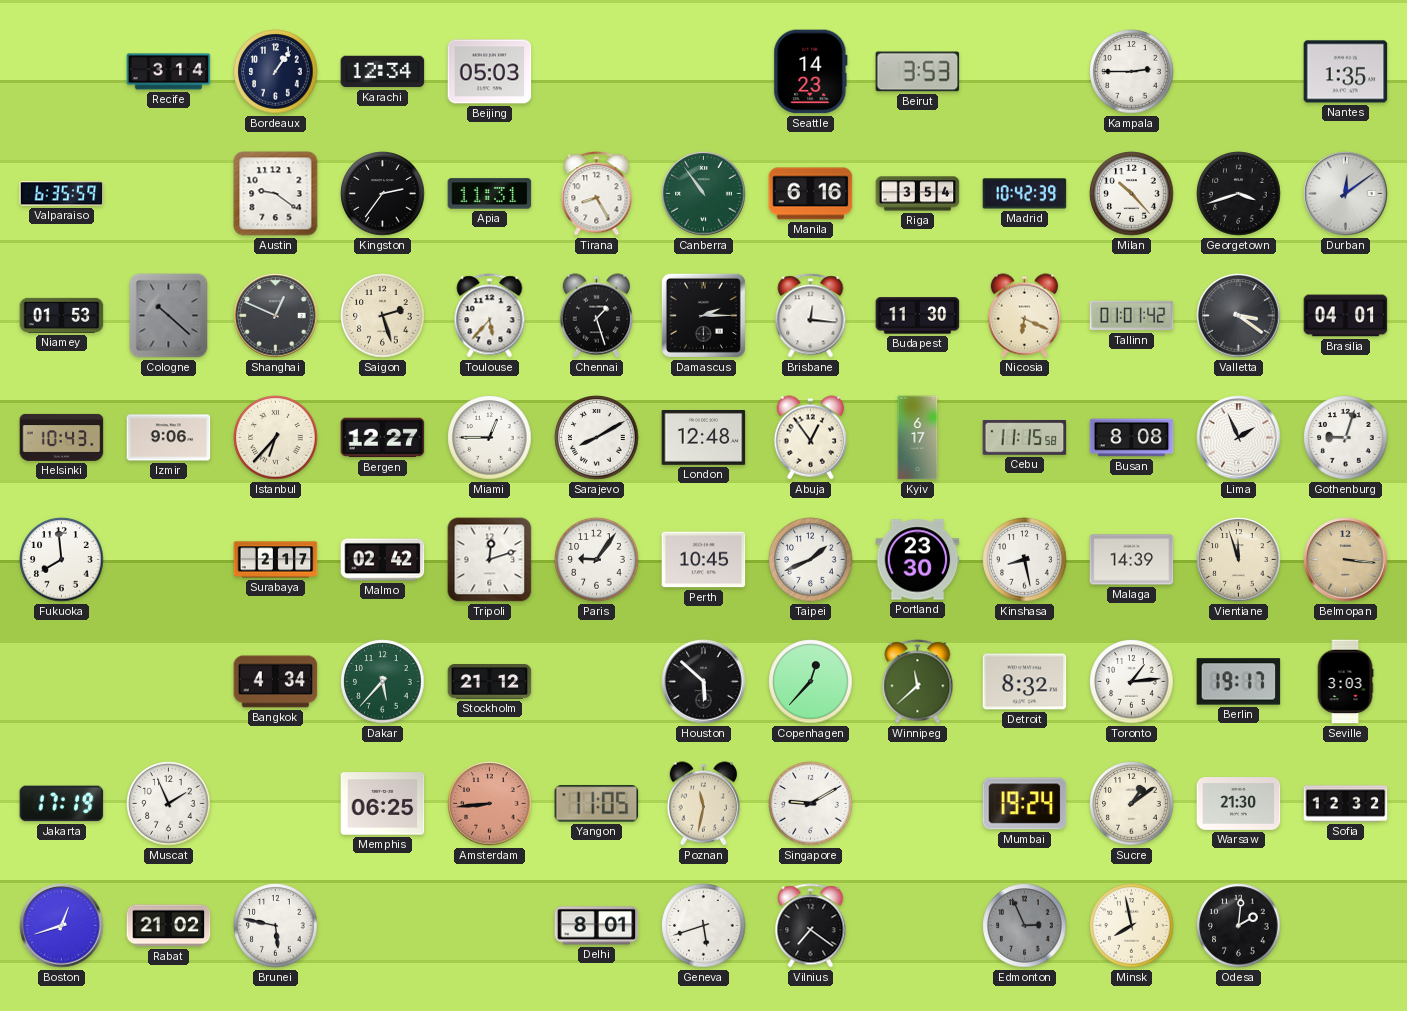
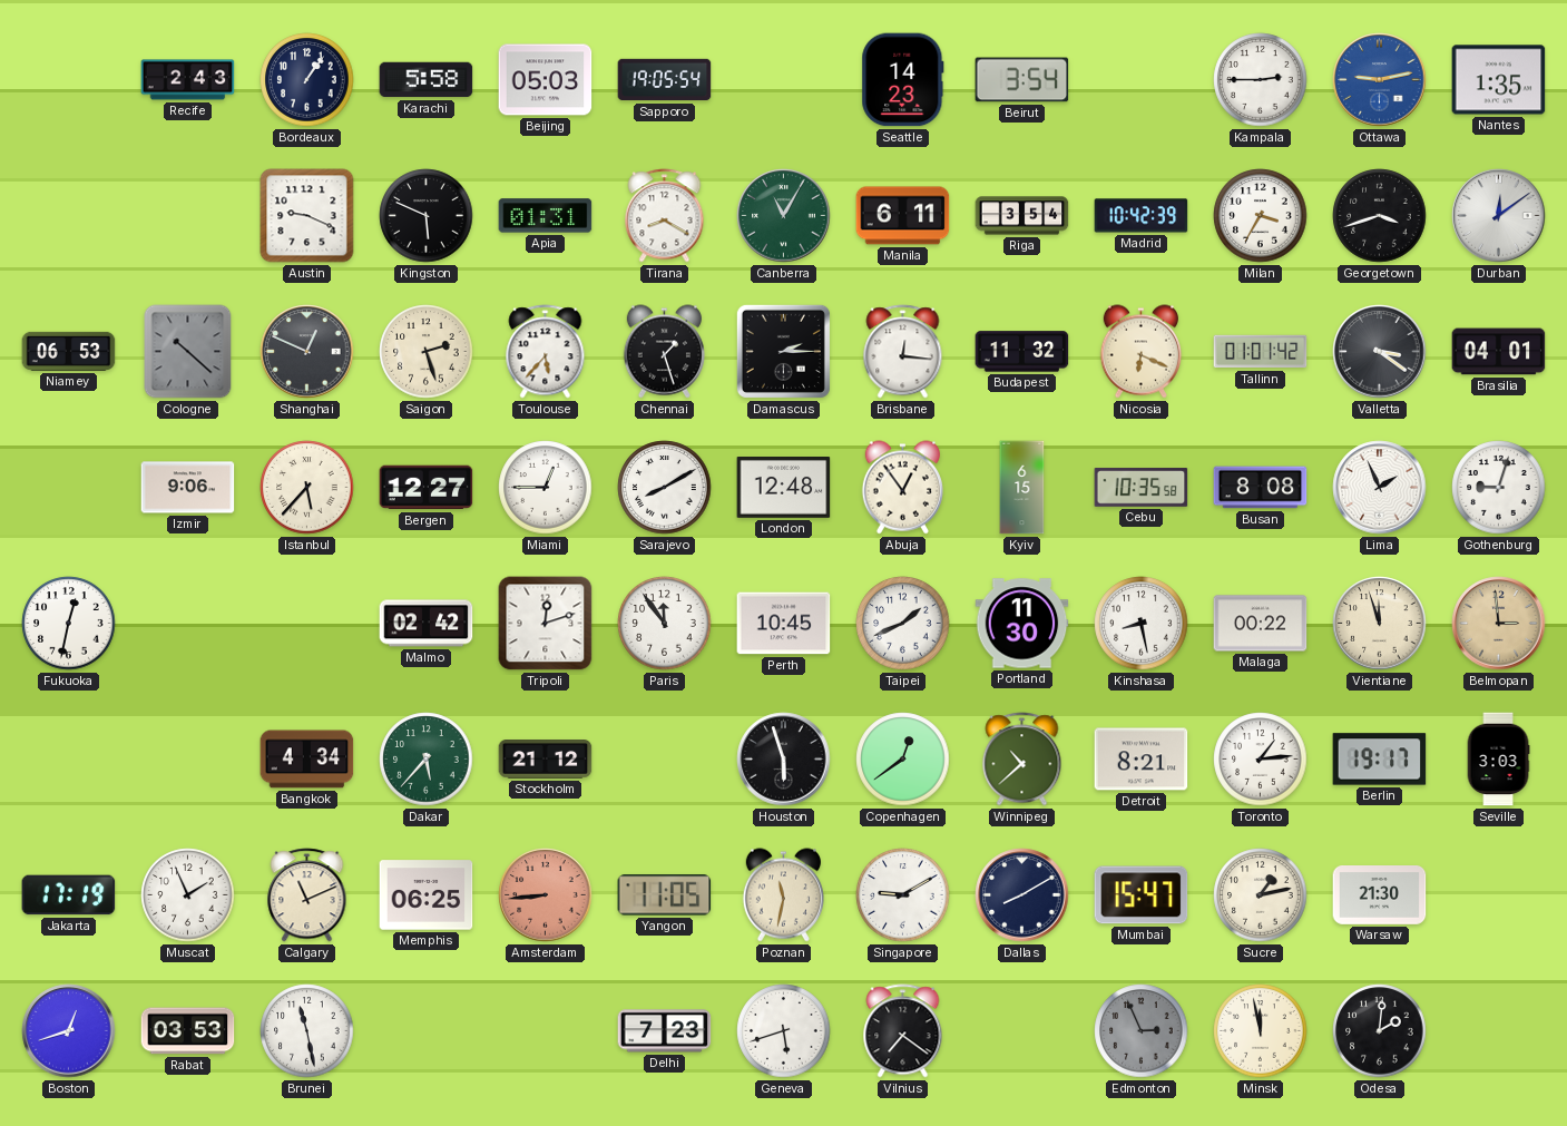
Recife: 3:14 -> 2:43 (188, 80)
Karachi: 12:34 -> 5:58 (427, 80)
Sapporo: none -> 19:05 (665, 80)
Beirut: 3:53 -> 3:54 (1022, 80)
Ottawa: none -> 9:13 (1380, 80)
Valparaiso: 6:35 -> none (62, 194)
Austin: 9:21 -> 9:19 (307, 216)
Kingston: 2:36 -> 5:49 (427, 216)
Apia: 11:31 -> 01:31 (546, 216)
Tirana: 8:25 -> 8:20 (665, 216)
Canberra: 10:54 -> 11:05 (784, 216)
Manila: 6:16 -> 6:11 (903, 216)
Milan: 10:23 -> 3:35 (1261, 216)
Niamey: 01:53 -> 06:53 (69, 351)
Budapest: 11:30 -> 11:32 (1022, 352)
Helsinki: 10:43 -> none (62, 437)
Istanbul: 6:37 -> 5:37 (307, 488)
Kyiv: 6:17 -> 6:15 (1022, 488)
Cebu: 11:15 -> 10:35 (1142, 488)
Fukuoka: 7:59 -> 12:32 (69, 624)
Surabaya: 2:17 -> none (276, 560)
Paris: 9:06 -> 11:54 (665, 624)
Portland: 23:30 -> 11:30 (1022, 624)
Malaga: 14:39 -> 00:22 (1261, 624)
Belmopan: 3:16 -> 2:59 (1499, 624)
Houston: 5:52 -> 5:57 (784, 760)
Copenhagen: 12:37 -> 12:39 (903, 760)
Winnipeg: 11:38 -> 10:38 (1022, 760)
Detroit: 8:32 -> 8:21 (1142, 760)
Calgary: none -> 11:11 (307, 895)
Dallas: none -> 8:10 (1022, 895)
Mumbai: 19:24 -> 15:47 (1142, 895)
Sucre: 1:09 -> 1:13 (1261, 895)
Sofia: 12:32 -> none (1346, 804)
Rabat: 21:02 -> 03:53 (188, 1031)
Brunei: 5:47 -> 11:28 (307, 1031)
Delhi: 8:01 -> 7:23 (665, 1031)
Minsk: 7:58 -> 11:58 (1261, 1031)
